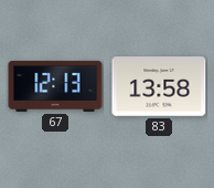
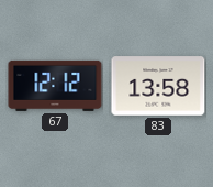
67: 12:13 -> 12:12 (55, 86)
